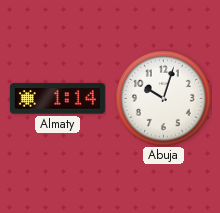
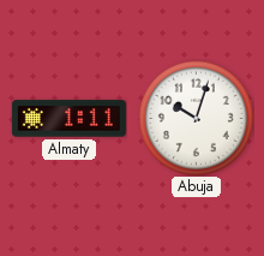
Almaty: 1:14 -> 1:11 (68, 119)
